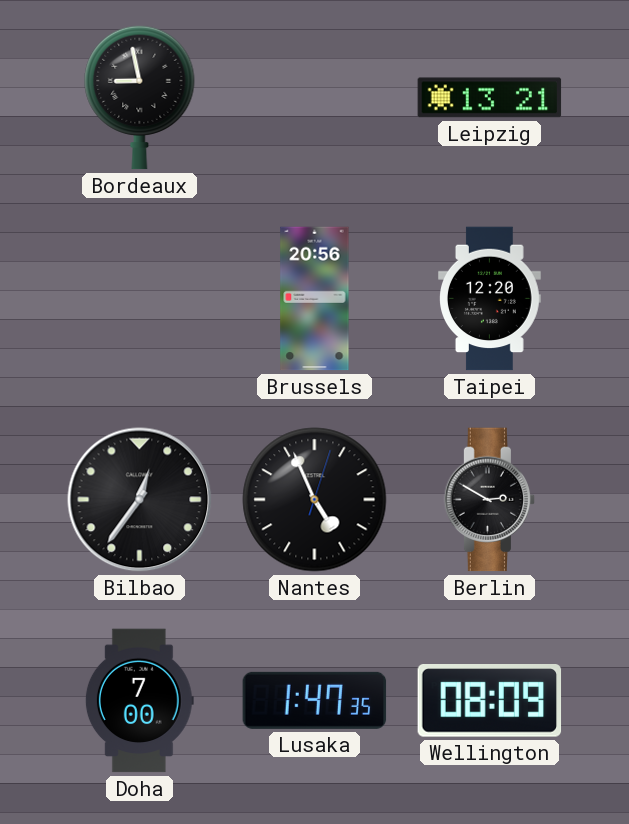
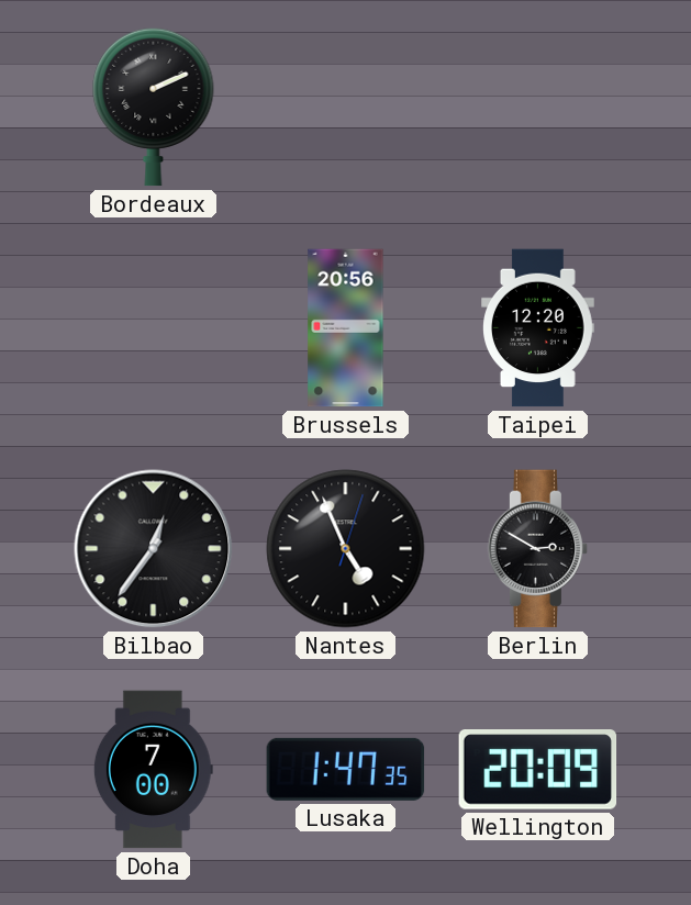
Bordeaux: 8:58 -> 2:11 (154, 107)
Leipzig: 13:21 -> none (490, 98)
Wellington: 08:09 -> 20:09 (538, 770)
